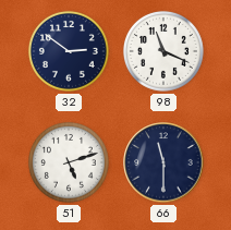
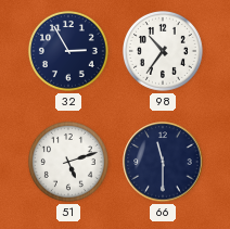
32: 2:51 -> 2:55 (68, 51)
98: 11:19 -> 10:36 (163, 51)
